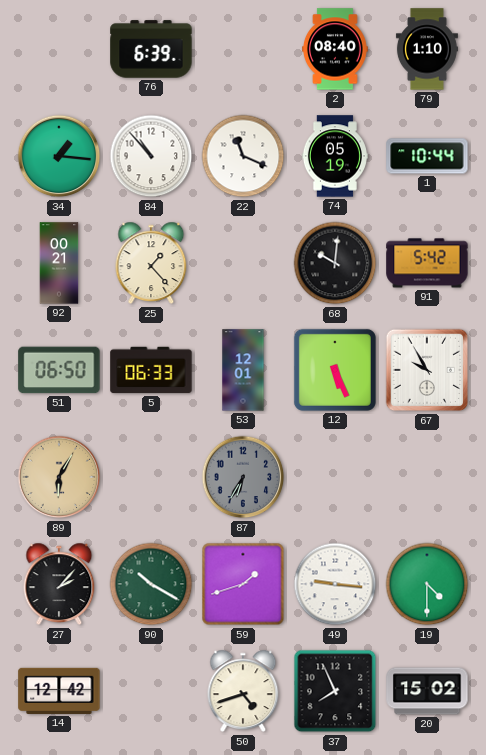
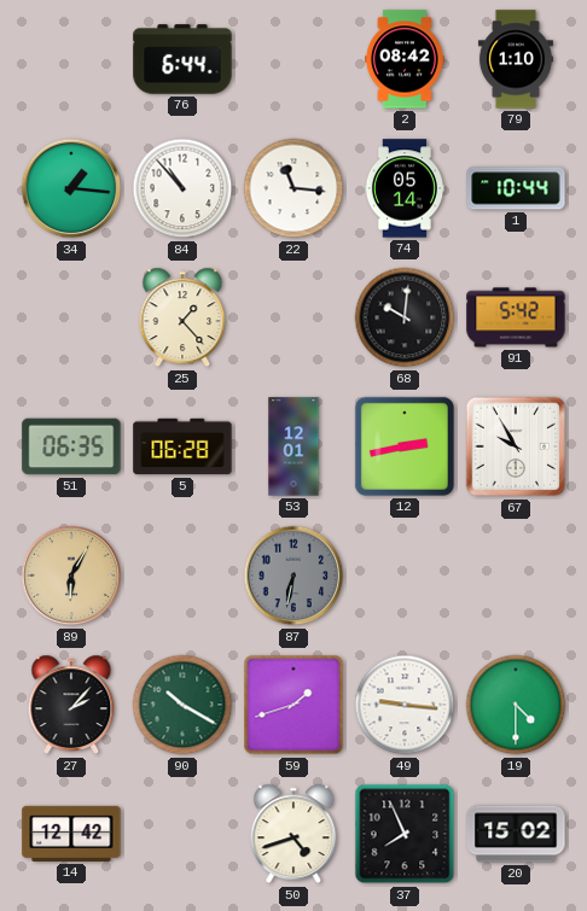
76: 6:39 -> 6:44 (182, 59)
2: 08:40 -> 08:42 (406, 59)
22: 11:19 -> 11:16 (293, 188)
74: 05:19 -> 05:14 (405, 188)
92: 00:21 -> none (59, 263)
51: 06:50 -> 06:35 (71, 446)
5: 06:33 -> 06:28 (182, 446)
12: 5:26 -> 2:43 (405, 446)
87: 6:35 -> 6:32 (293, 576)
